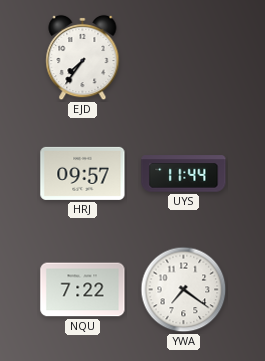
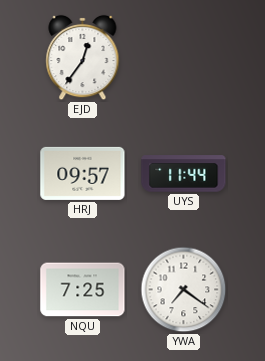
EJD: 7:36 -> 12:36 (83, 58)
NQU: 7:22 -> 7:25 (83, 290)
